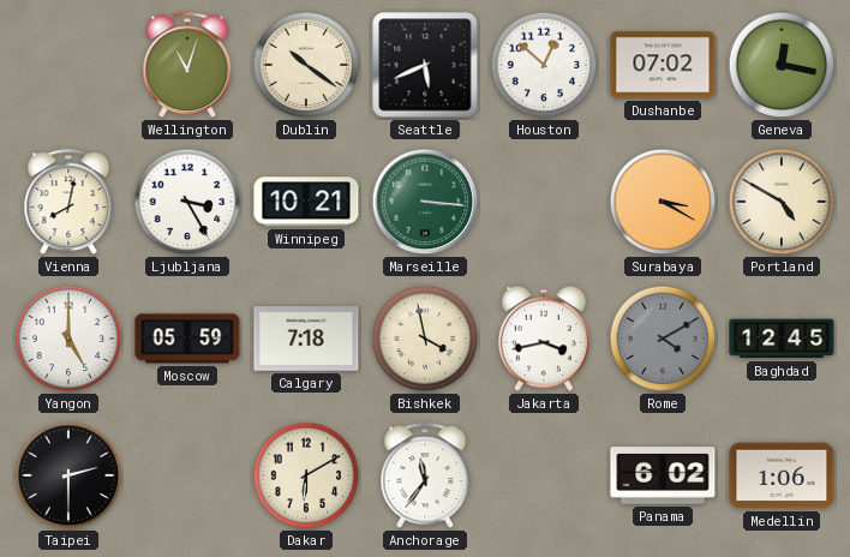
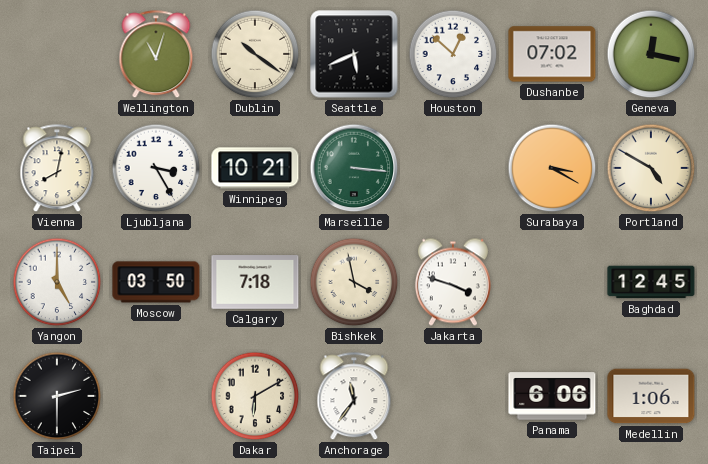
Moscow: 05:59 -> 03:50 (156, 282)
Jakarta: 3:43 -> 3:48 (453, 282)
Rome: 4:10 -> none (663, 339)
Panama: 6:02 -> 6:06 (552, 396)
